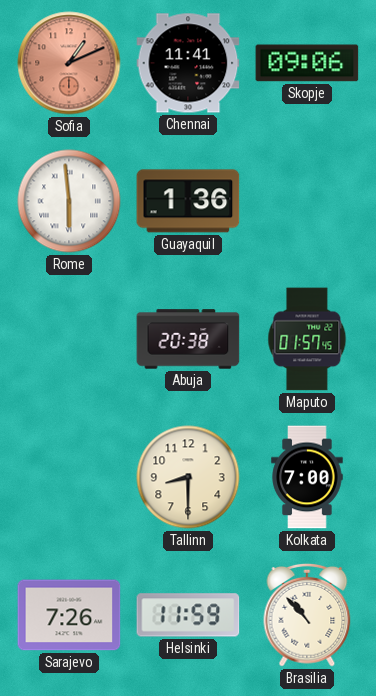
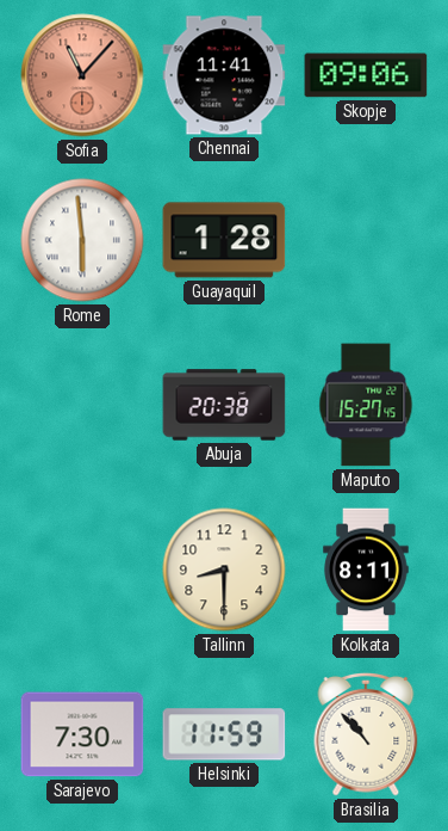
Sofia: 1:11 -> 11:07 (82, 75)
Guayaquil: 1:36 -> 1:28 (224, 240)
Maputo: 01:57 -> 15:27 (366, 405)
Kolkata: 7:00 -> 8:11 (366, 570)
Sarajevo: 7:26 -> 7:30 (82, 734)
